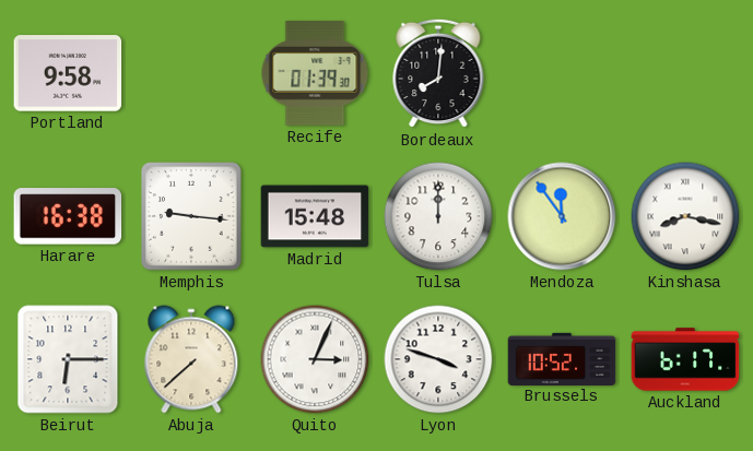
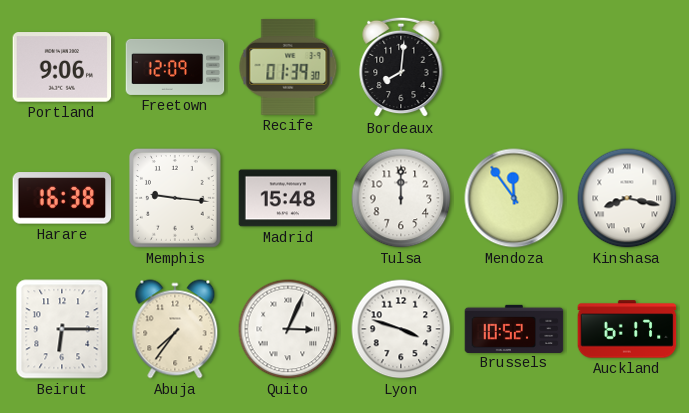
Portland: 9:58 -> 9:06 (62, 67)
Freetown: none -> 12:09 (175, 67)
Abuja: 7:38 -> 7:36 (175, 329)
